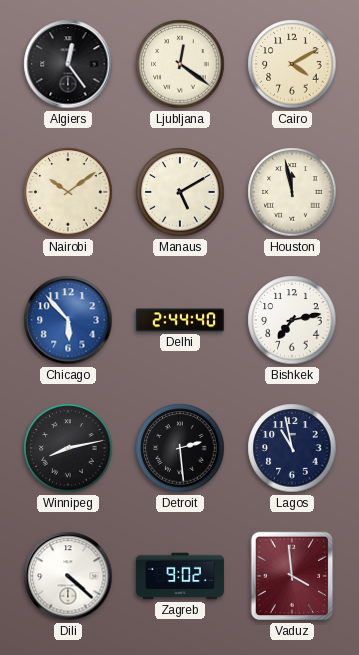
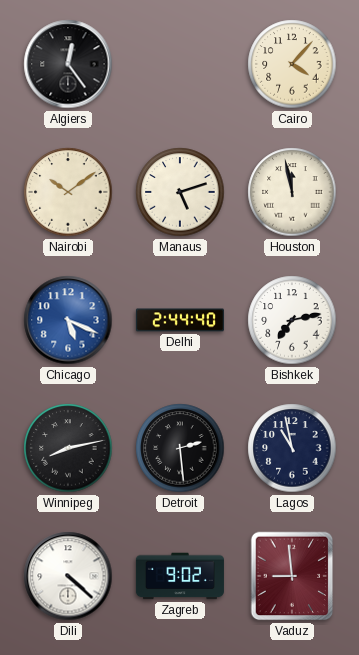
Ljubljana: 12:21 -> none (180, 64)
Cairo: 4:10 -> 4:07 (292, 64)
Manaus: 5:10 -> 5:12 (180, 192)
Chicago: 5:53 -> 5:19 (68, 320)
Vaduz: 3:59 -> 8:59 (292, 576)
